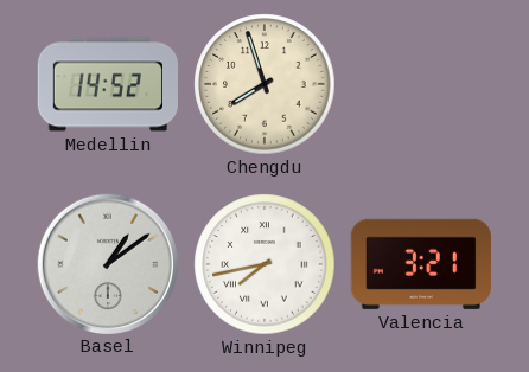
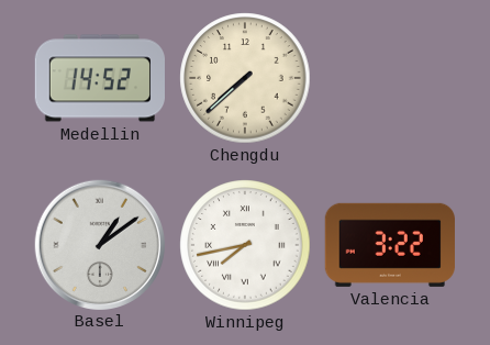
Chengdu: 7:57 -> 7:38 (245, 78)
Valencia: 3:21 -> 3:22 (390, 245)
